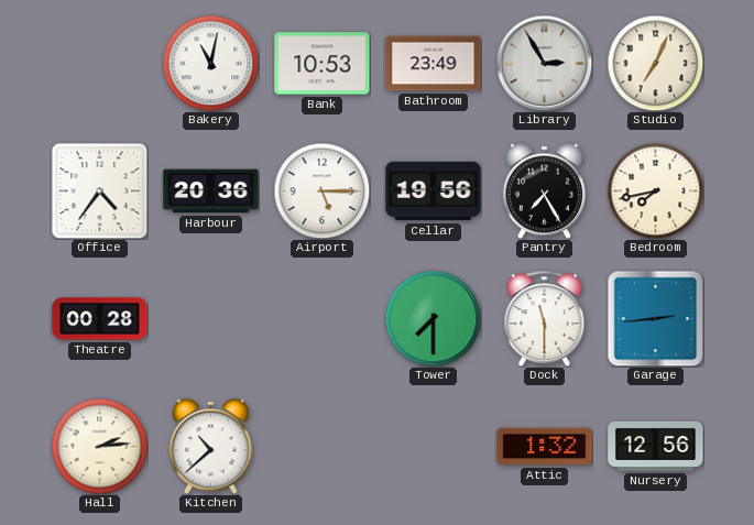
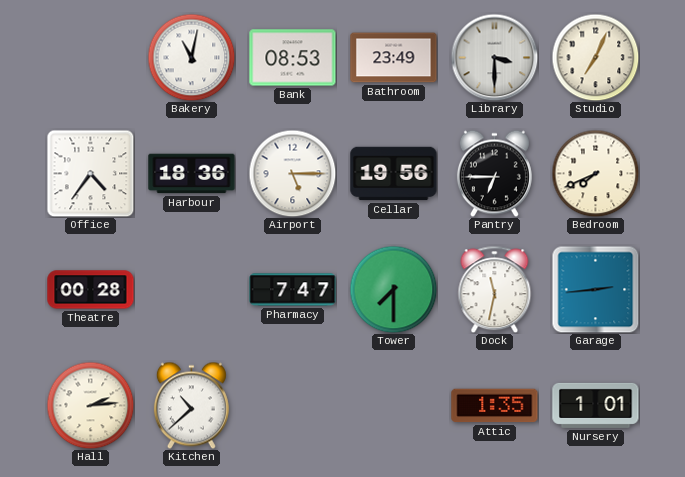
Bank: 10:53 -> 08:53 (293, 58)
Library: 2:55 -> 3:30 (494, 57)
Harbour: 20:36 -> 18:36 (192, 174)
Pantry: 7:25 -> 6:45 (494, 173)
Bedroom: 7:43 -> 7:41 (595, 173)
Pharmacy: none -> 7:47 (293, 290)
Dock: 11:30 -> 11:32 (495, 289)
Attic: 1:32 -> 1:35 (495, 406)
Nursery: 12:56 -> 1:01 (596, 405)
